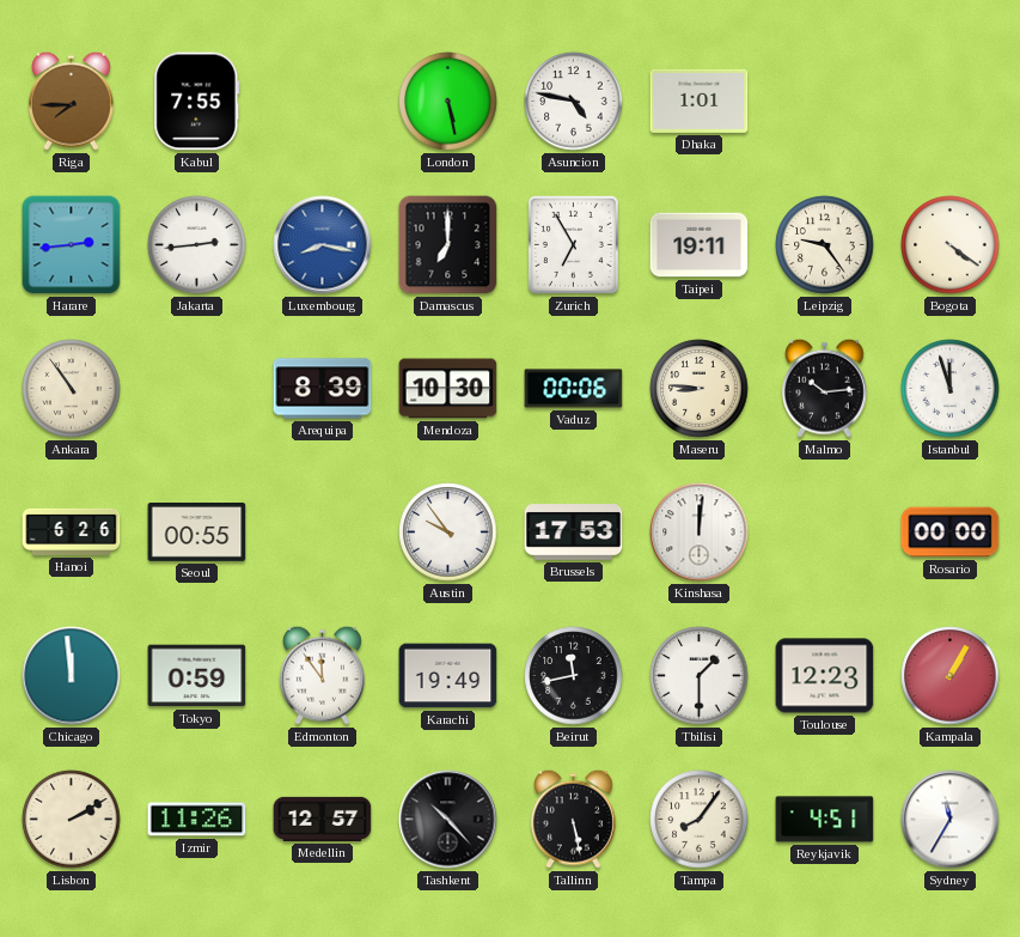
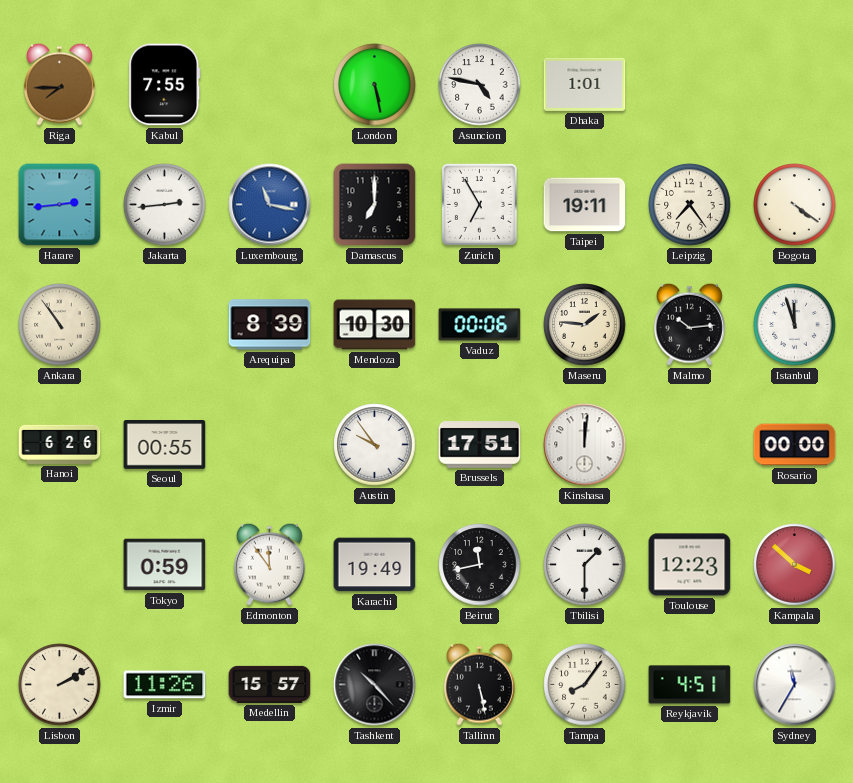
Luxembourg: 8:17 -> 11:17 (270, 205)
Leipzig: 9:24 -> 7:24 (690, 205)
Maseru: 8:46 -> 1:46 (585, 325)
Brussels: 17:53 -> 17:51 (480, 445)
Chicago: 11:59 -> none (72, 676)
Kampala: 1:05 -> 3:52 (795, 565)
Medellin: 12:57 -> 15:57 (270, 684)
